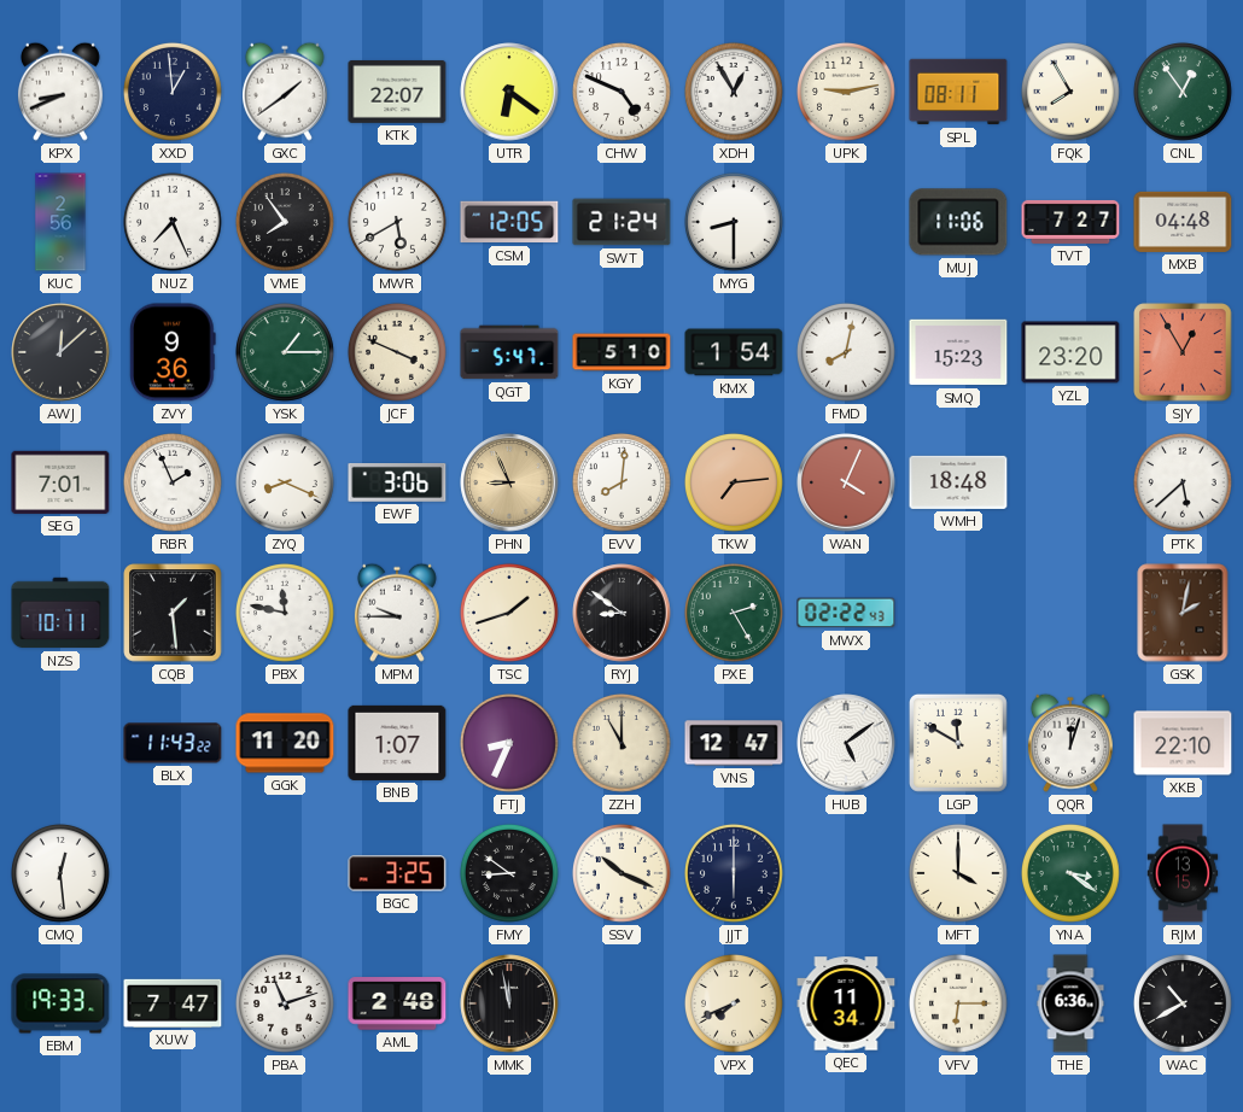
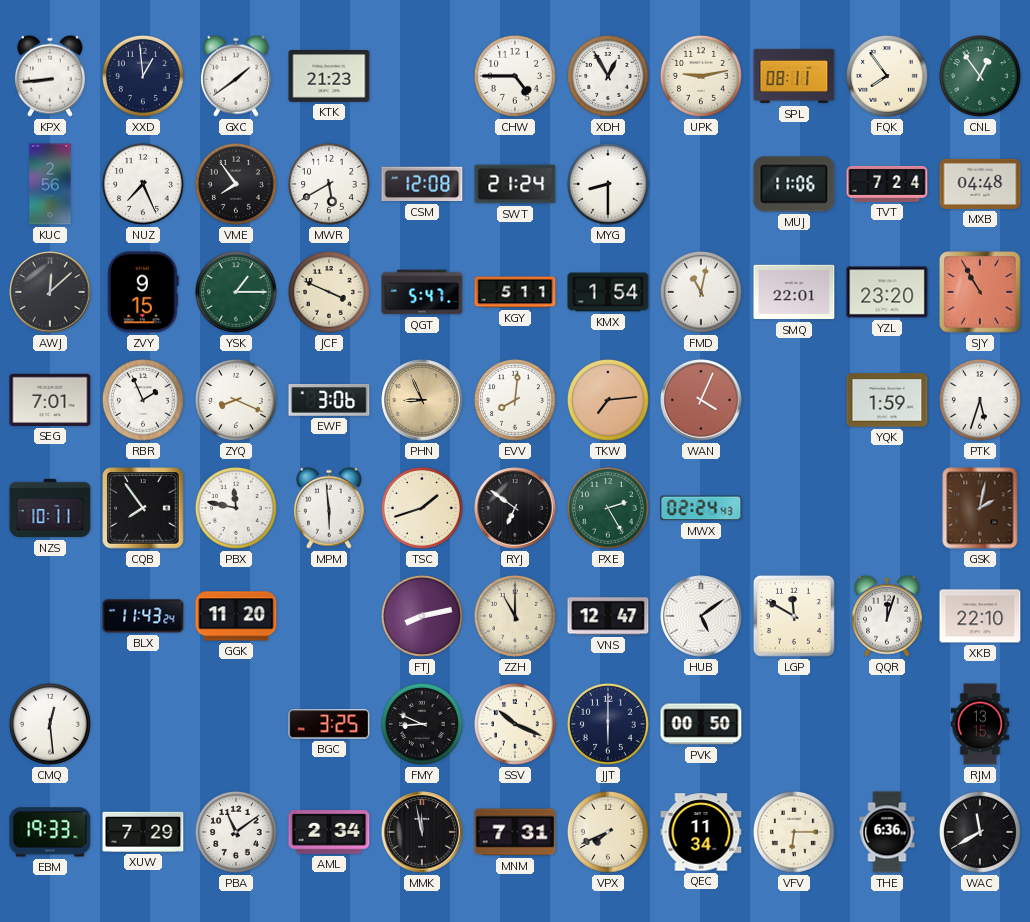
KPX: 8:41 -> 8:44 (50, 76)
KTK: 22:07 -> 21:23 (329, 76)
UTR: 6:21 -> none (509, 92)
CHW: 4:49 -> 4:45 (515, 76)
FQK: 7:55 -> 7:54 (887, 76)
CSM: 12:05 -> 12:08 (422, 184)
TVT: 7:27 -> 7:24 (887, 184)
ZVY: 9:36 -> 9:15 (143, 292)
KGY: 5:10 -> 5:11 (515, 292)
FMD: 8:02 -> 11:02 (701, 292)
SMQ: 15:23 -> 22:01 (794, 292)
SJY: 12:55 -> 10:55 (980, 292)
WMH: 18:48 -> none (958, 482)
YQK: none -> 1:59 (887, 400)
PTK: 5:38 -> 5:33 (980, 400)
CQB: 1:29 -> 7:54 (143, 508)
MPM: 9:45 -> 5:59 (329, 508)
RYJ: 8:51 -> 6:51 (515, 508)
MWX: 02:22 -> 02:24 (701, 508)
BLX: 11:43:22 -> 11:43:24 (143, 616)
BNB: 1:07 -> none (397, 743)
FTJ: 8:34 -> 8:13 (422, 616)
FMY: 8:51 -> 8:49 (422, 724)
PVK: none -> 00:50 (701, 724)
MFT: 4:00 -> none (958, 873)
YNA: 3:21 -> none (1070, 873)
XUW: 7:47 -> 7:29 (143, 832)
PBA: 11:12 -> 11:09 (236, 832)
AML: 2:48 -> 2:34 (329, 832)
MNM: none -> 7:31 (515, 832)
WAC: 10:40 -> 11:40 (980, 832)
